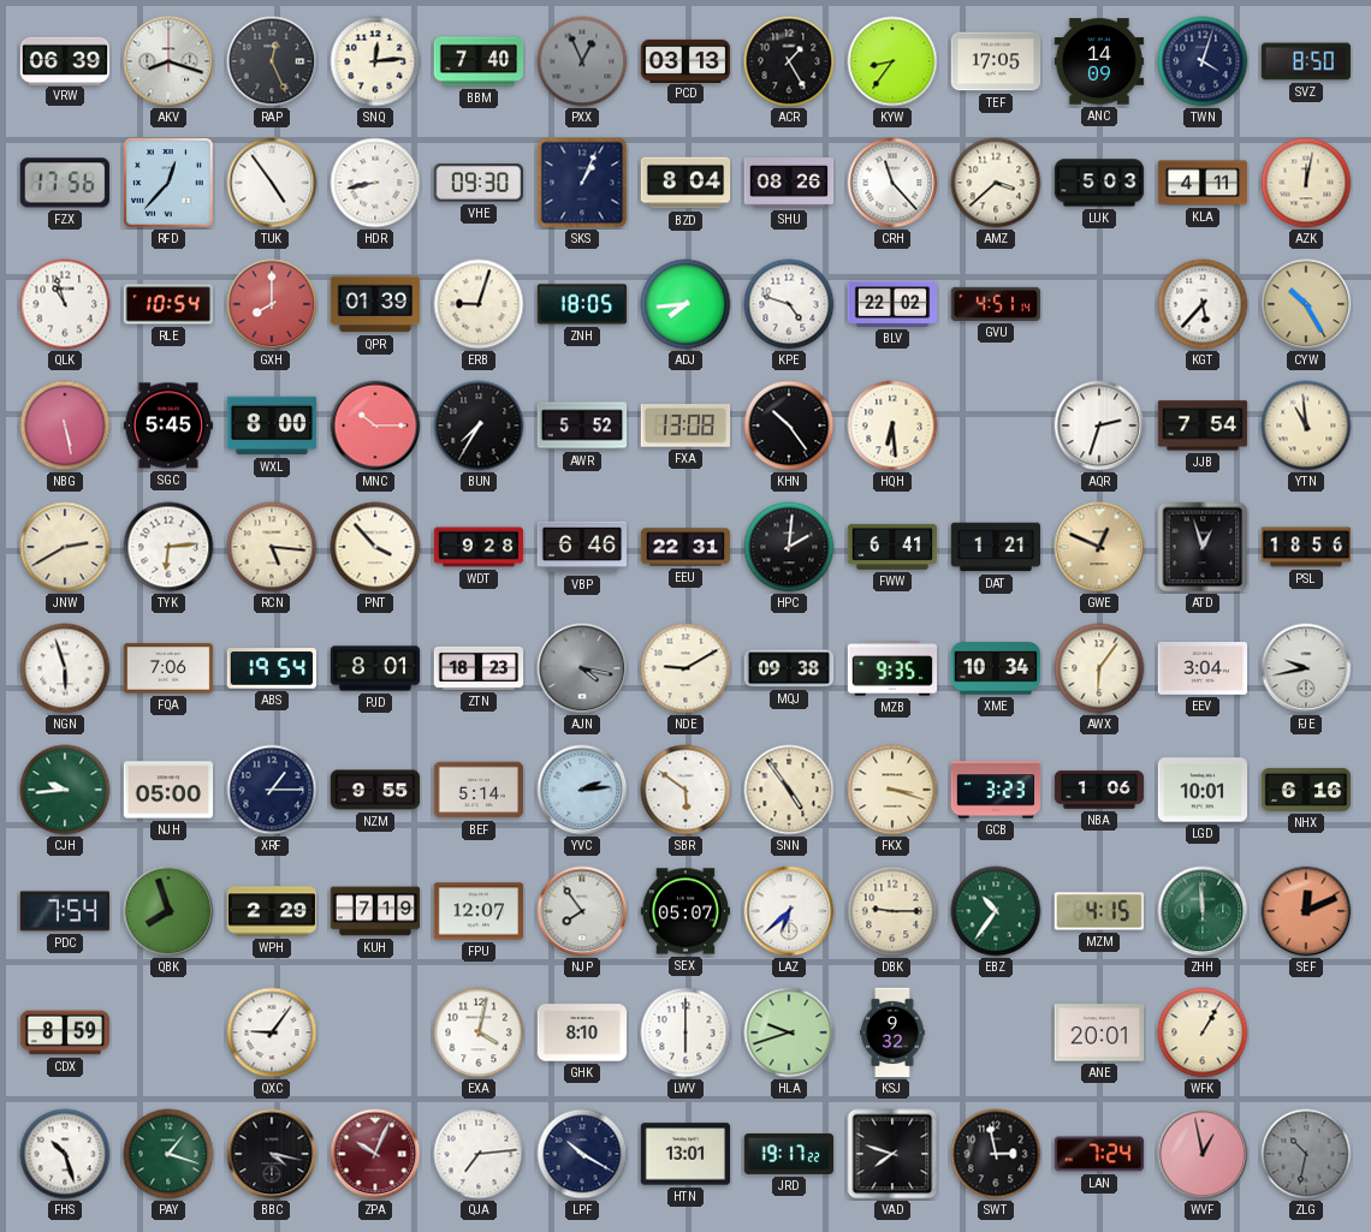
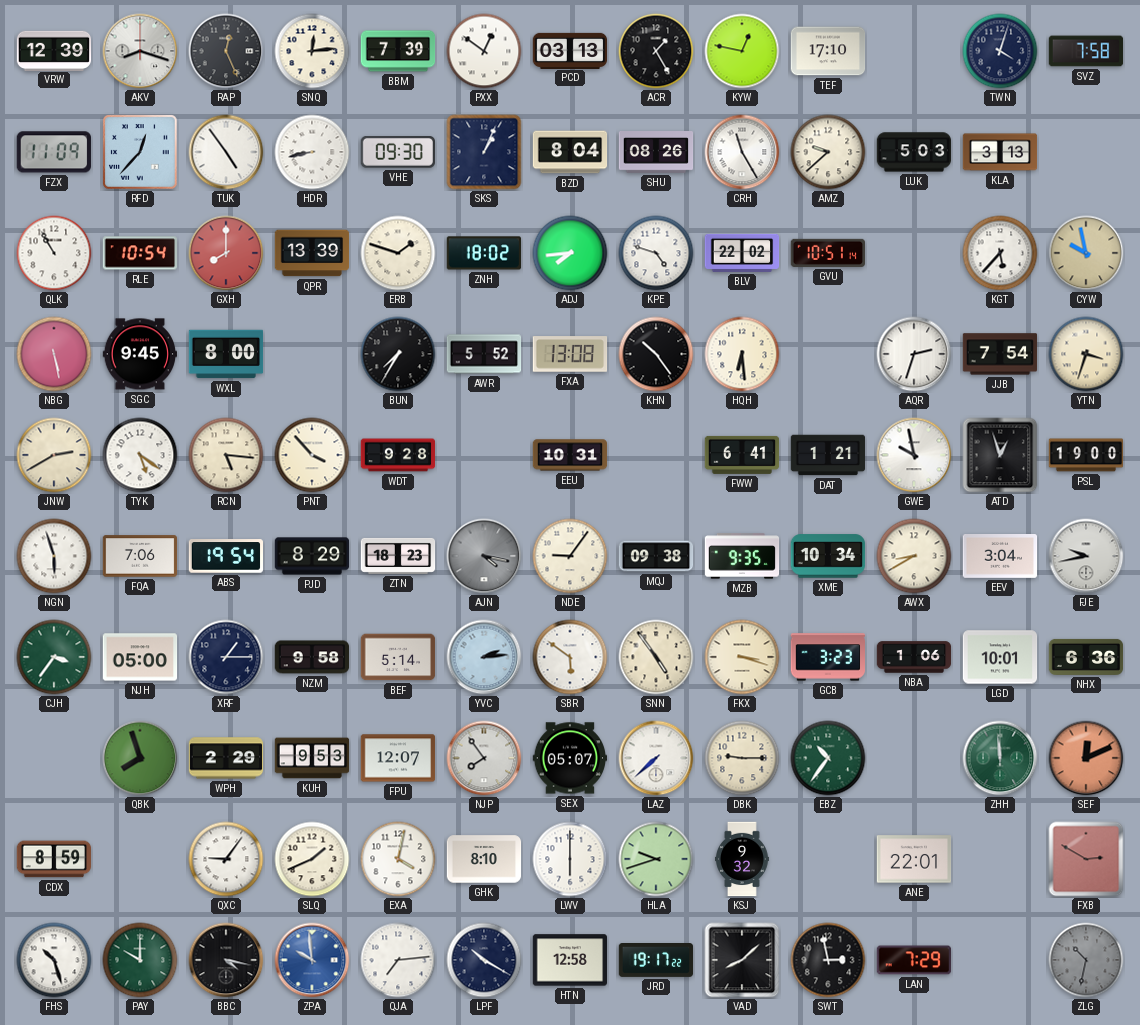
VRW: 06:39 -> 12:39 (54, 50)
BBM: 7:40 -> 7:39 (398, 51)
PXX: 12:56 -> 12:51 (484, 51)
PXX dial: grey -> white (484, 51)
KYW: 8:36 -> 12:47 (742, 51)
TEF: 17:05 -> 17:10 (828, 51)
ANC: 14:09 -> none (1099, 61)
SVZ: 8:50 -> 7:58 (1086, 51)
FZX: 17:56 -> 11:09 (54, 152)
CRH: 11:23 -> 11:25 (742, 152)
AMZ: 3:38 -> 9:38 (828, 152)
KLA: 4:11 -> 3:13 (1000, 152)
AZK: 12:02 -> none (1306, 183)
QLK: 10:57 -> 10:55 (54, 253)
QPR: 01:39 -> 13:39 (312, 253)
ERB: 9:03 -> 1:48 (398, 253)
ZNH: 18:05 -> 18:02 (484, 253)
GVU: 4:51 -> 10:51 (828, 253)
CYW: 10:25 -> 9:58 (1086, 253)
SGC: 5:45 -> 9:45 (140, 354)
MNC: 10:15 -> none (375, 425)
YTN: 10:59 -> 3:33 (1086, 354)
TYK: 6:14 -> 5:21 (140, 455)
VBP: 6:46 -> none (582, 547)
EEU: 22:31 -> 10:31 (570, 455)
HPC: 2:01 -> none (789, 547)
GWE: 12:49 -> 9:58 (914, 455)
GWE dial: champagne -> white (914, 455)
PSL: 18:56 -> 19:00 (1086, 455)
PJD: 8:01 -> 8:29 (312, 556)
NDE: 9:10 -> 9:06 (570, 556)
AWX: 6:06 -> 8:40 (914, 556)
CJH: 9:44 -> 3:36 (54, 657)
NZM: 9:55 -> 9:58 (312, 657)
NHX: 6:16 -> 6:36 (1086, 657)
PDC: 7:54 -> none (65, 911)
KUH: 7:19 -> 9:53 (312, 758)
LAZ: 6:38 -> 7:38 (656, 758)
MZM: 4:15 -> none (1099, 911)
SLQ: none -> 1:41 (312, 859)
ANE: 20:01 -> 22:01 (914, 859)
WFK: 1:05 -> none (1203, 1032)
FXB: none -> 2:50 (1086, 859)
PAY: 1:18 -> 10:00 (140, 960)
ZPA: 10:04 -> 9:59 (312, 960)
ZPA dial: burgundy -> blue (312, 960)
HTN: 13:01 -> 12:58 (570, 960)
VAD: 7:48 -> 8:08 (742, 960)
LAN: 7:24 -> 7:29 (914, 960)
WVF: 12:58 -> none (1203, 1154)
